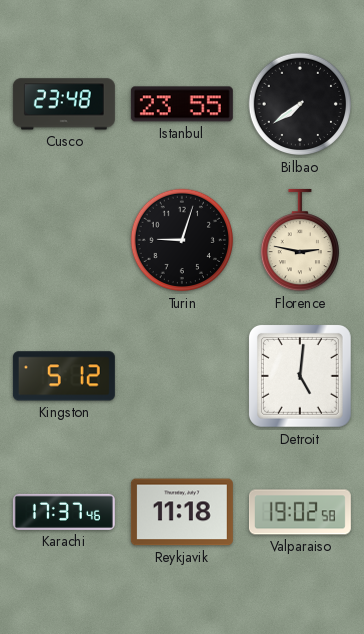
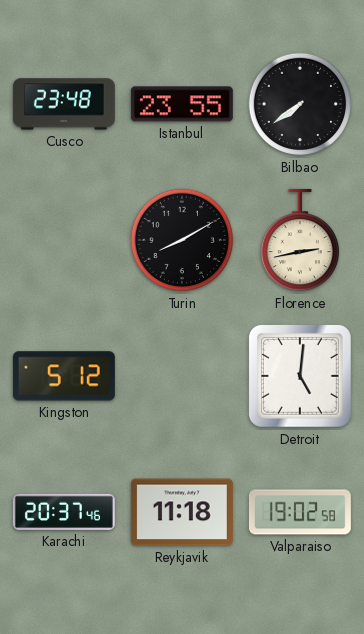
Turin: 9:03 -> 8:10 (182, 240)
Florence: 2:47 -> 2:43 (299, 240)
Karachi: 17:37 -> 20:37 (64, 512)
